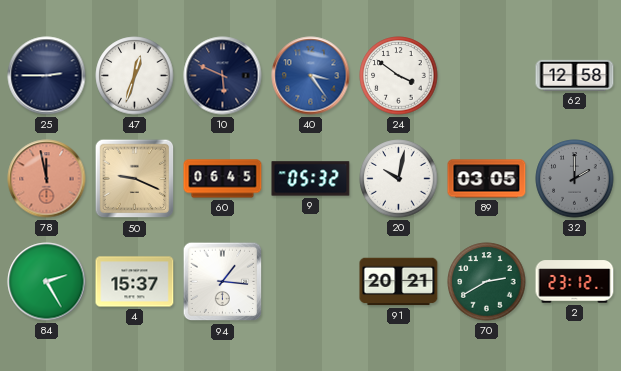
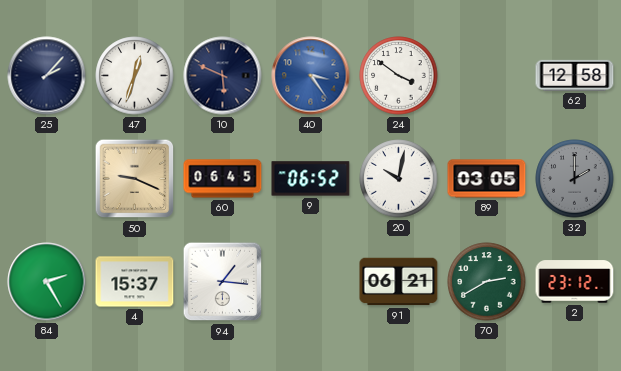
25: 2:45 -> 2:07 (47, 76)
78: 11:58 -> none (47, 179)
9: 05:32 -> 06:52 (311, 179)
91: 20:21 -> 06:21 (399, 282)
